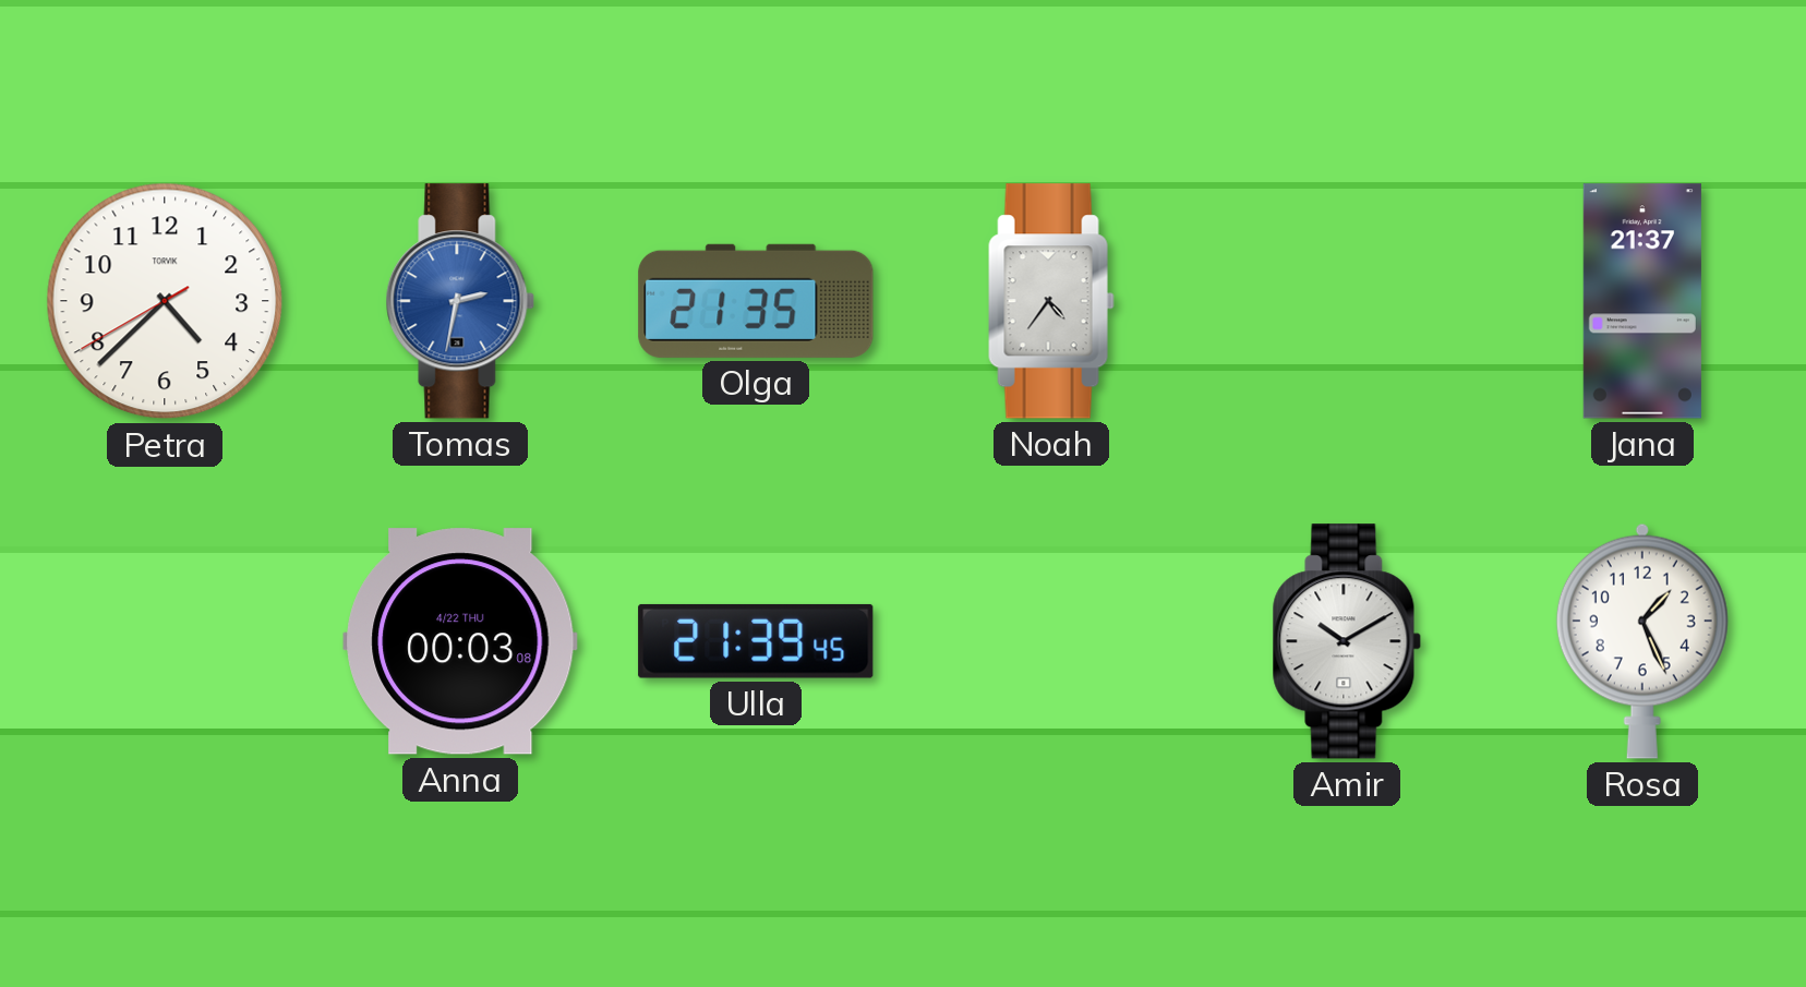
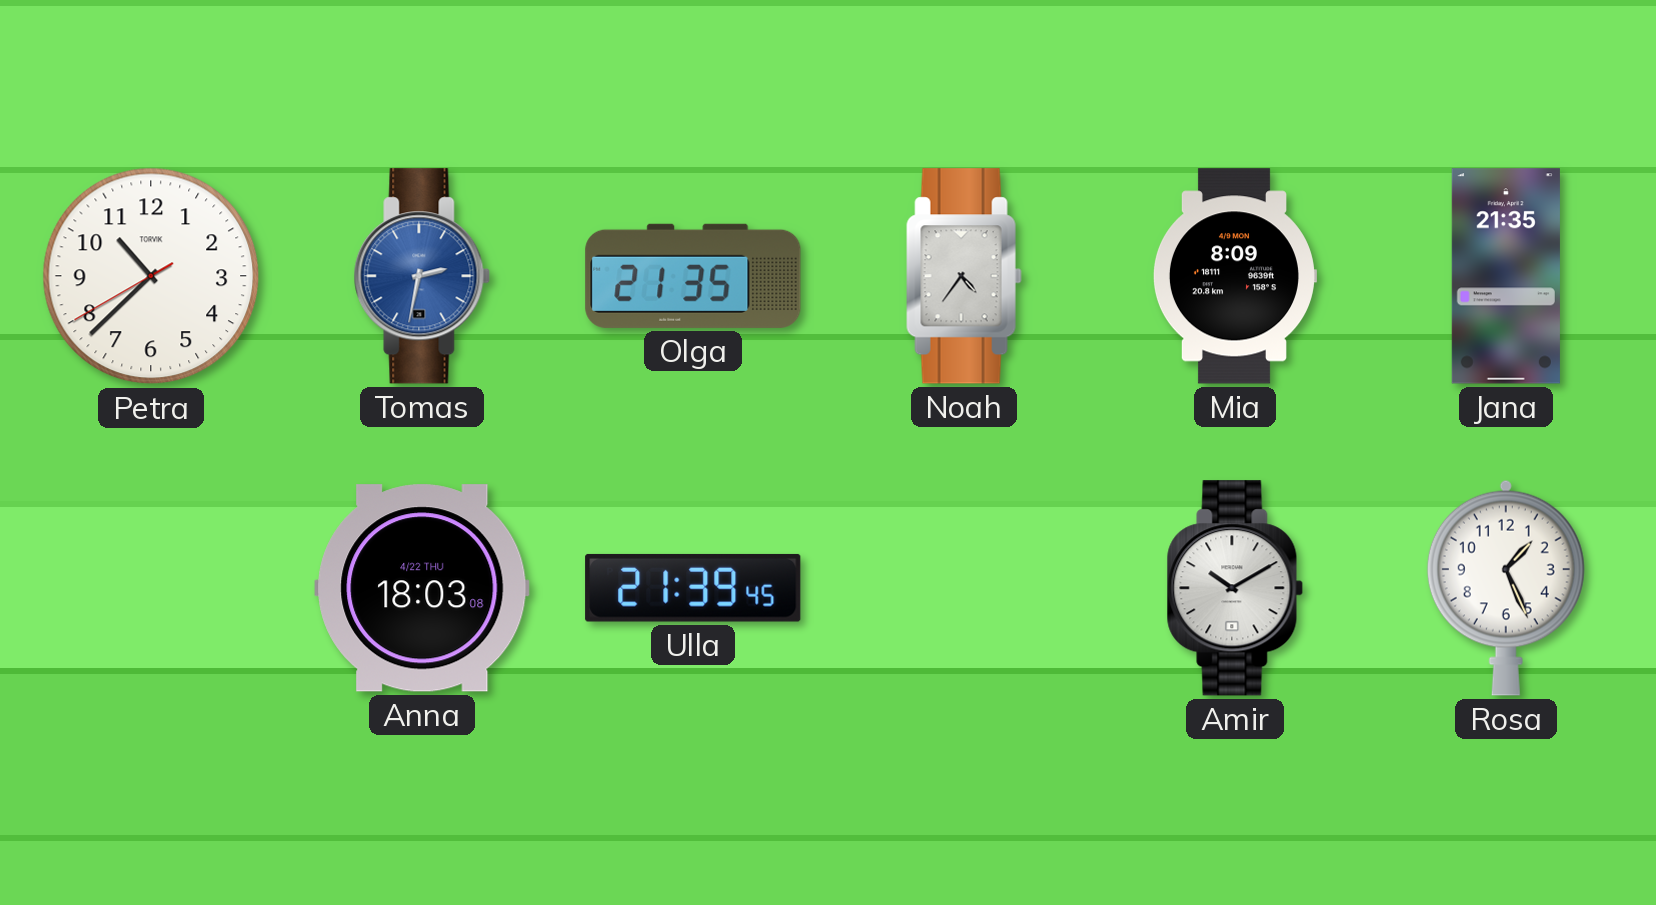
Petra: 4:37 -> 10:37 (151, 276)
Mia: none -> 8:09 (1234, 276)
Jana: 21:37 -> 21:35 (1506, 276)
Anna: 00:03 -> 18:03 (422, 588)
